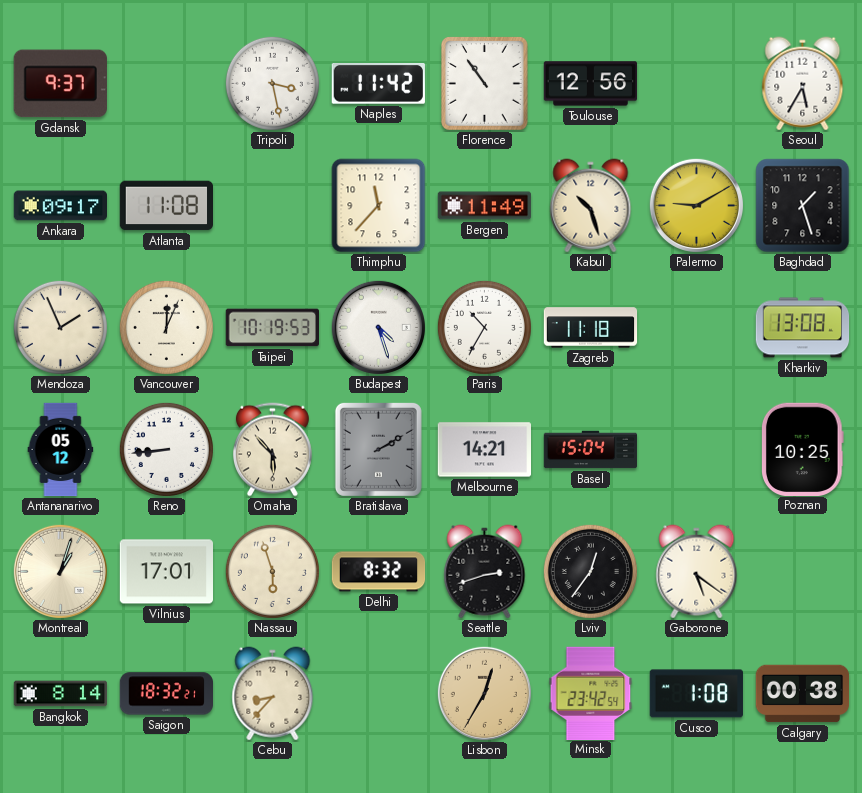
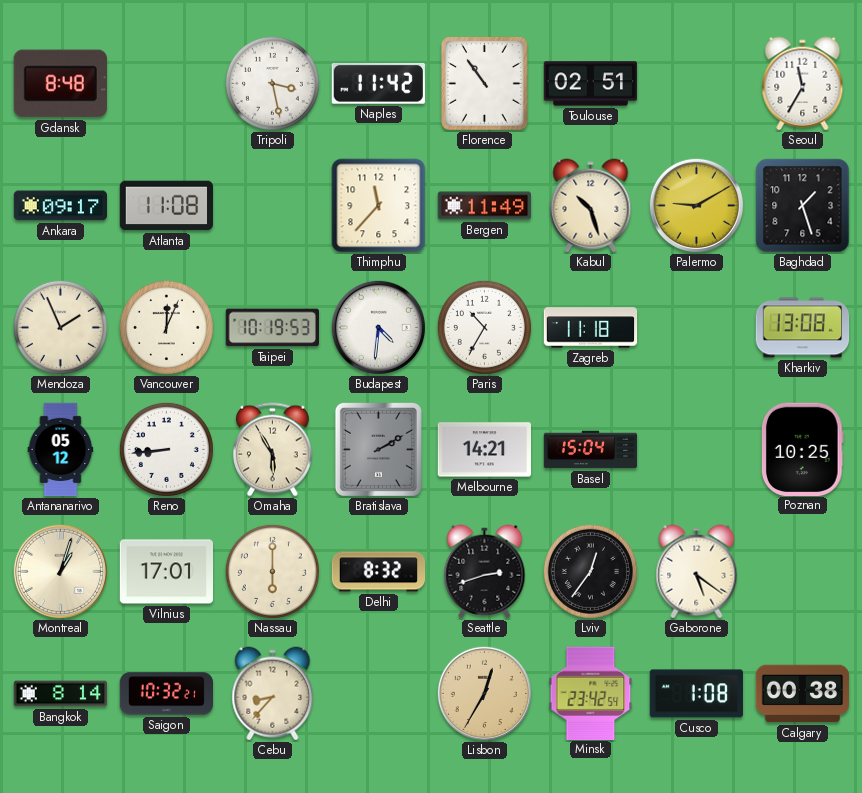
Gdansk: 9:37 -> 8:48 (60, 84)
Toulouse: 12:56 -> 02:51 (591, 84)
Seoul: 5:35 -> 11:35 (803, 84)
Budapest: 4:27 -> 4:31 (378, 327)
Omaha: 5:53 -> 5:55 (272, 450)
Nassau: 5:57 -> 6:00 (272, 571)
Saigon: 18:32 -> 10:32 (167, 694)
